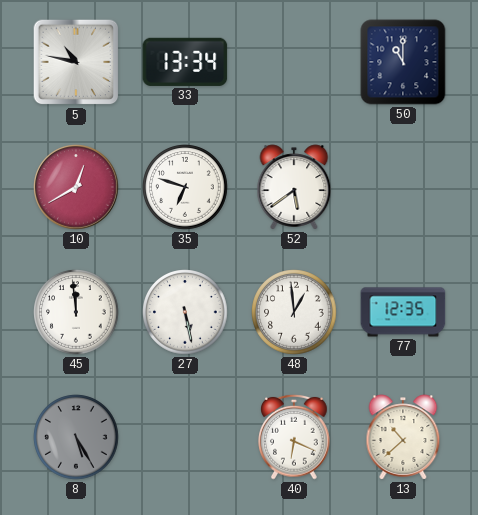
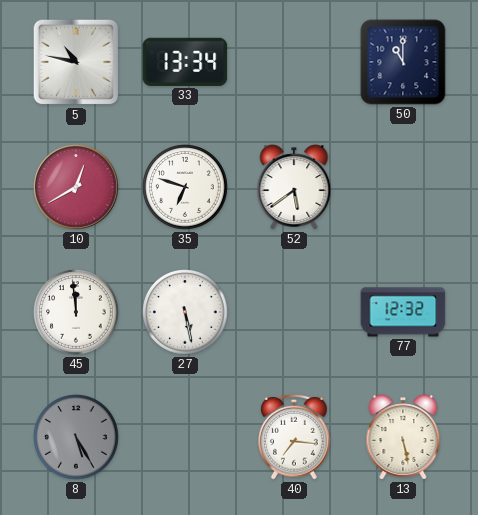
48: 12:59 -> none (294, 312)
77: 12:35 -> 12:32 (403, 312)
40: 6:19 -> 7:16 (294, 437)
13: 10:38 -> 5:28 (403, 437)
